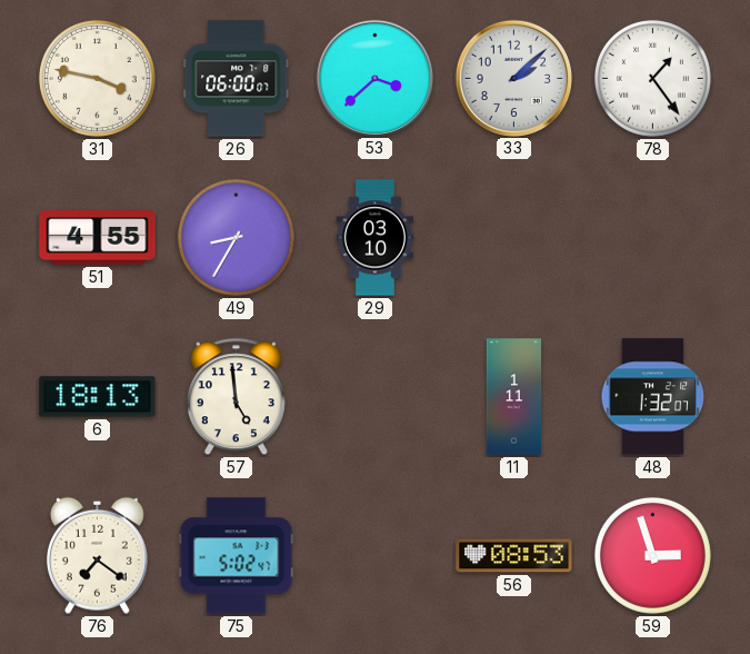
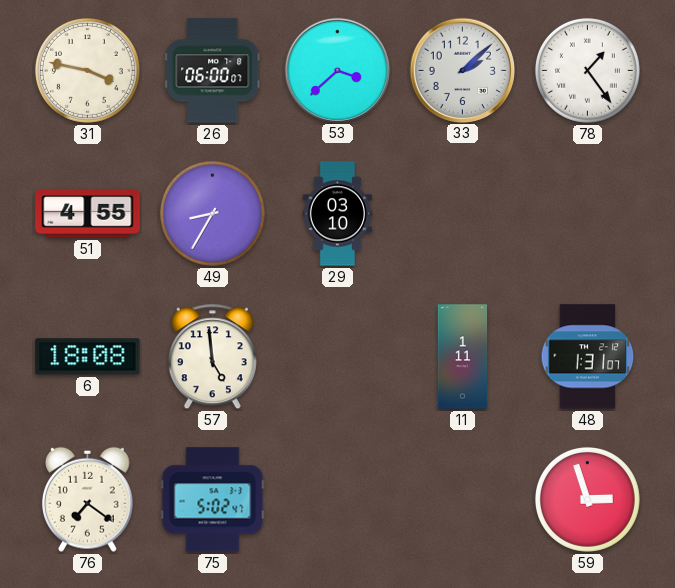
6: 18:13 -> 18:08 (88, 357)
48: 1:32 -> 1:31 (588, 357)
56: 08:53 -> none (514, 556)
